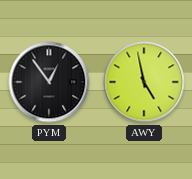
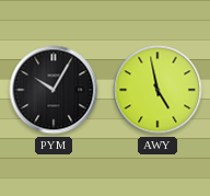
PYM: 12:54 -> 10:05 (54, 90)
